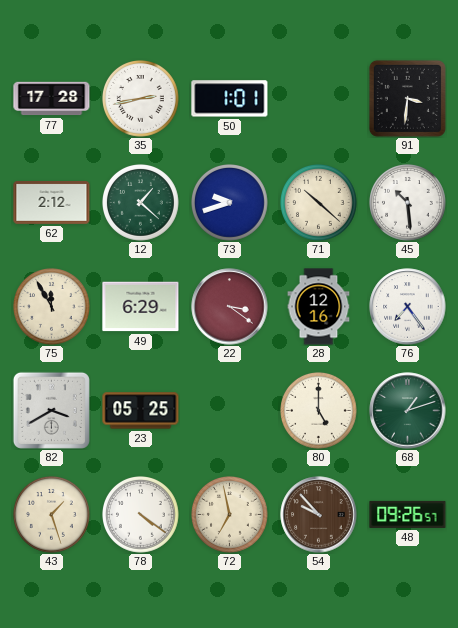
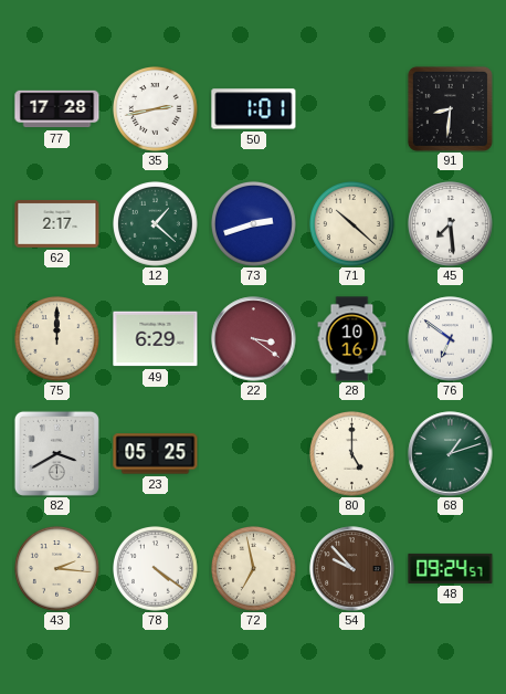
91: 3:31 -> 8:31 (450, 108)
62: 2:12 -> 2:17 (57, 224)
73: 9:42 -> 2:42 (254, 224)
45: 10:29 -> 7:29 (451, 224)
75: 11:55 -> 12:00 (57, 339)
28: 12:16 -> 10:16 (352, 339)
76: 7:24 -> 6:51 (451, 339)
43: 1:27 -> 2:16 (57, 569)
48: 09:26 -> 09:24 (451, 568)
